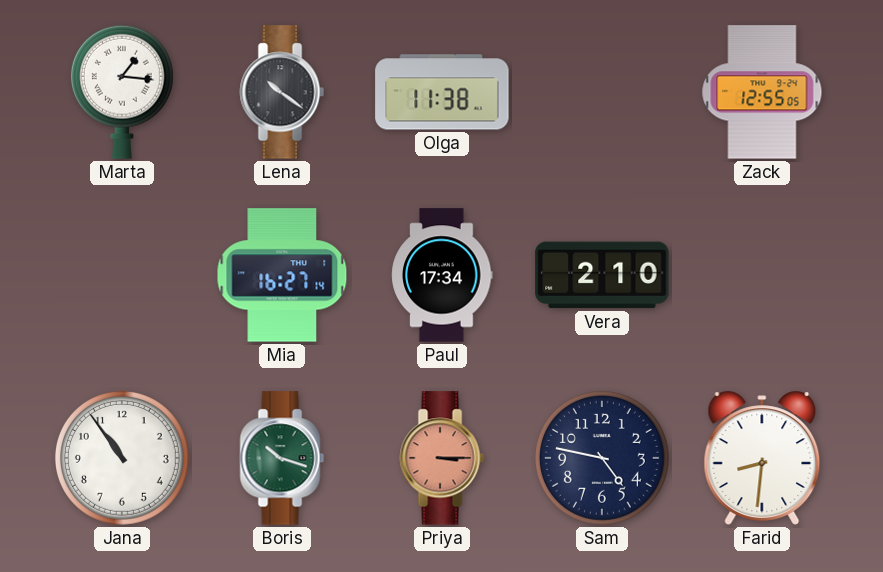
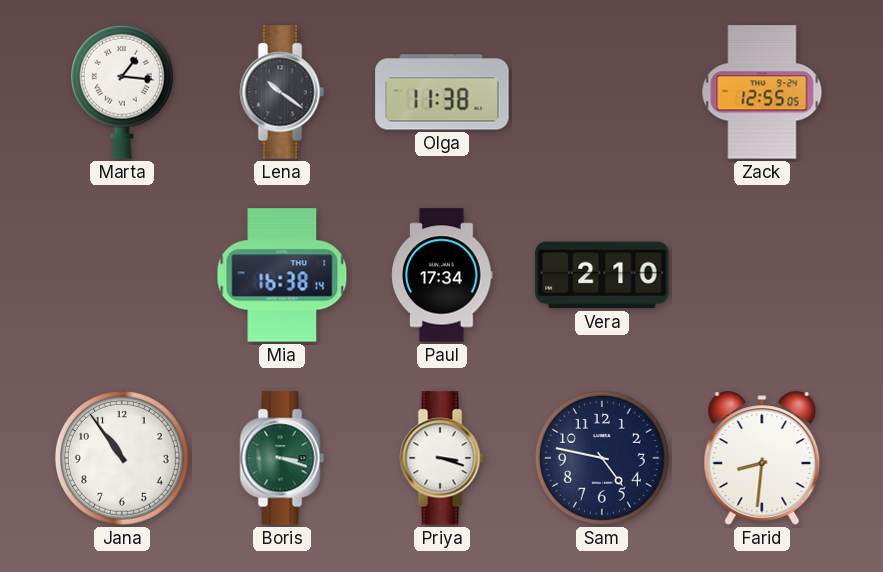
Mia: 16:27 -> 16:38 (282, 275)
Boris: 10:18 -> 3:18 (282, 458)
Priya: 3:15 -> 3:18 (442, 458)
Priya dial: salmon -> white (442, 458)
